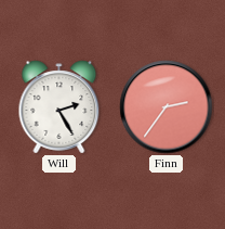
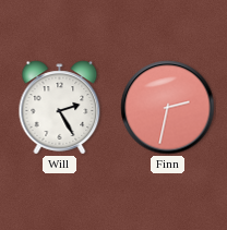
Finn: 2:36 -> 2:32 (168, 108)
